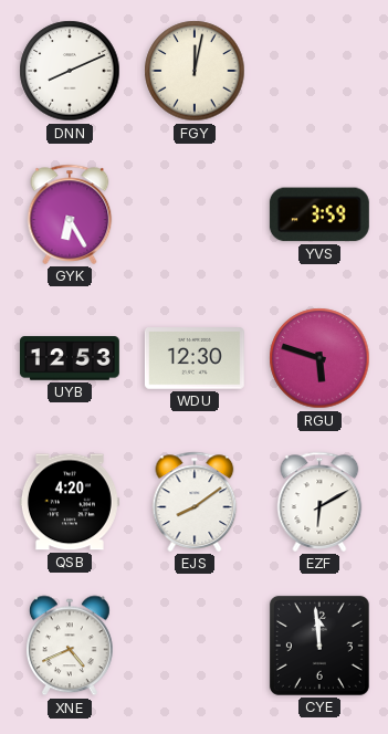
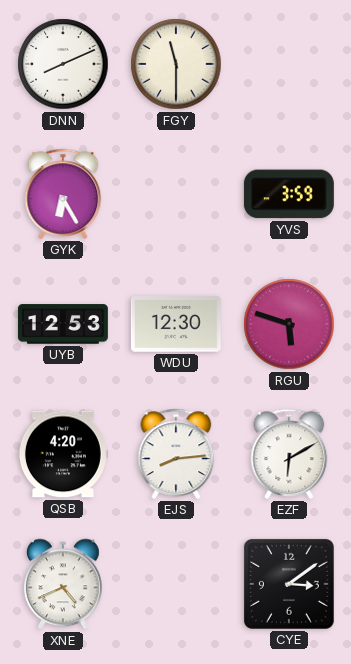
FGY: 12:02 -> 11:30 (176, 64)
EJS: 8:09 -> 8:14 (176, 454)
CYE: 11:59 -> 3:09 (289, 584)
